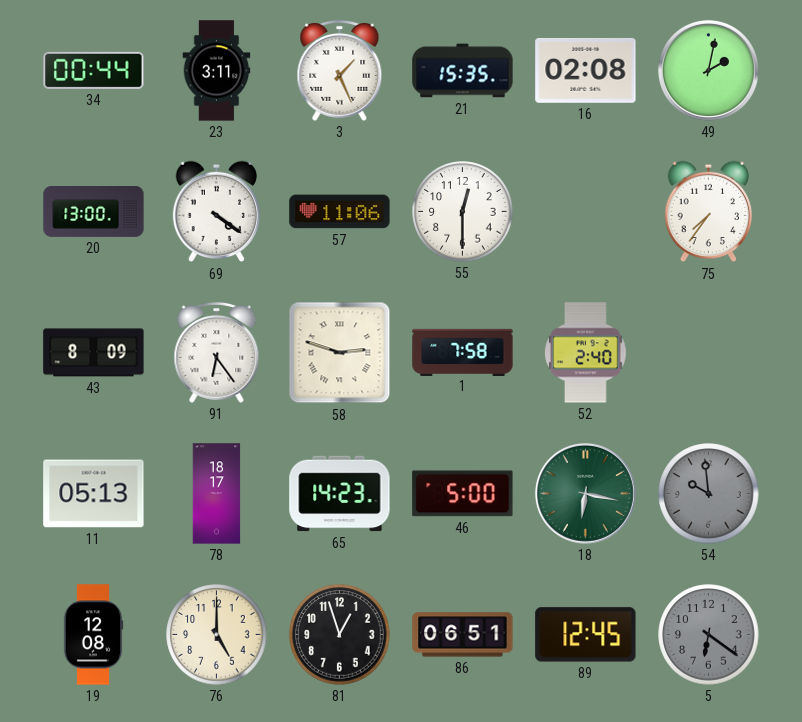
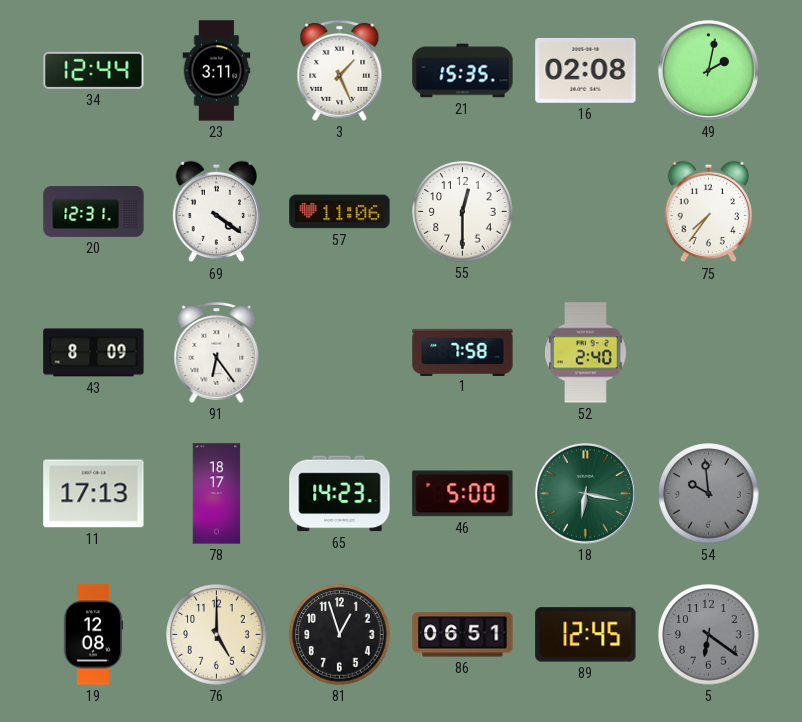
34: 00:44 -> 12:44 (94, 70)
20: 13:00 -> 12:31 (94, 212)
58: 2:48 -> none (340, 353)
11: 05:13 -> 17:13 (94, 494)
